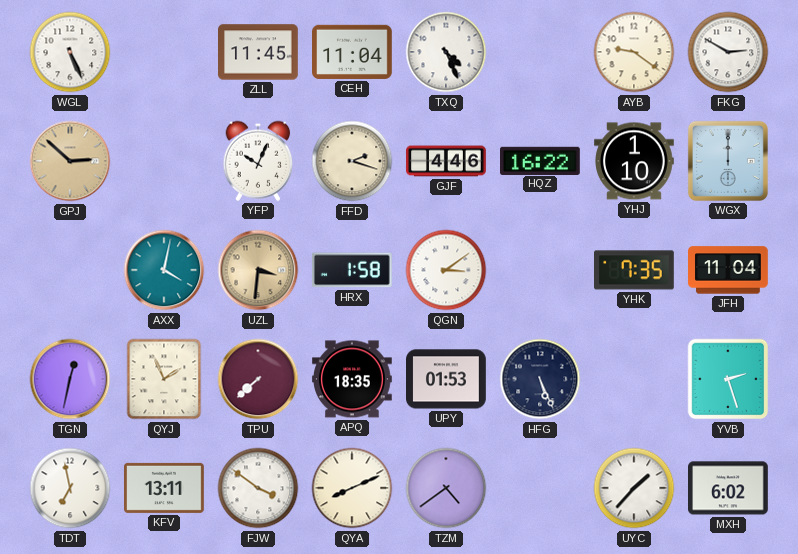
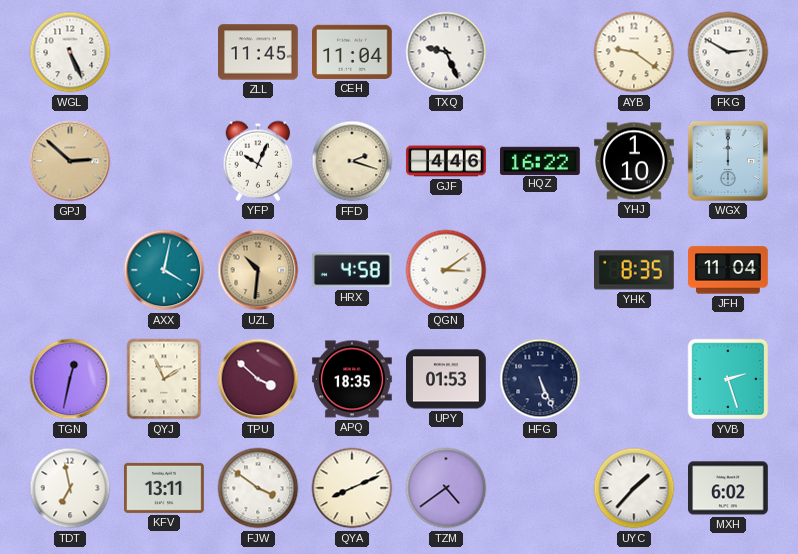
TXQ: 4:26 -> 9:26 (446, 52)
UZL: 3:31 -> 10:31 (258, 270)
HRX: 1:58 -> 4:58 (352, 270)
YHK: 7:35 -> 8:35 (635, 270)
TPU: 7:38 -> 3:52 (258, 379)
